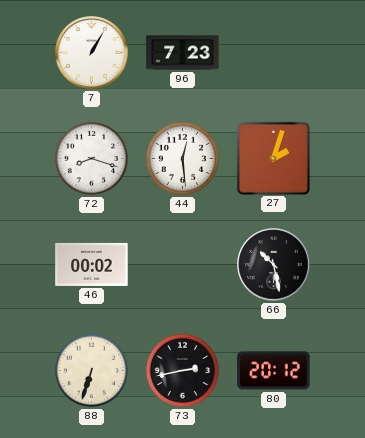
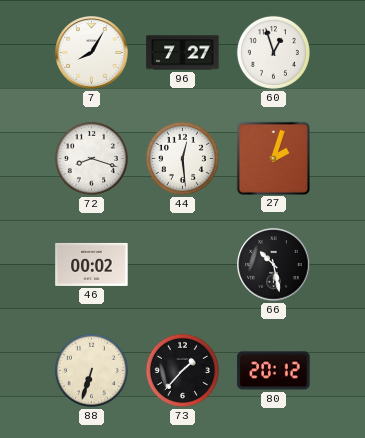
7: 1:05 -> 8:05 (92, 53)
96: 7:23 -> 7:27 (183, 53)
60: none -> 12:57 (273, 52)
73: 2:43 -> 1:37 (182, 370)
